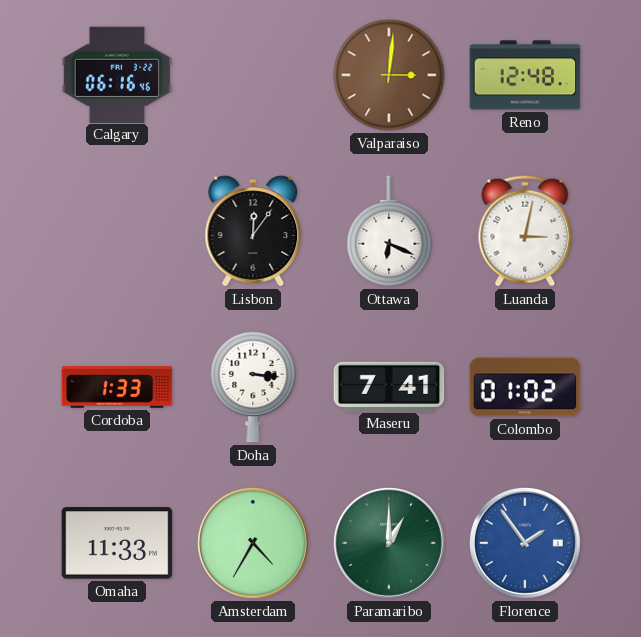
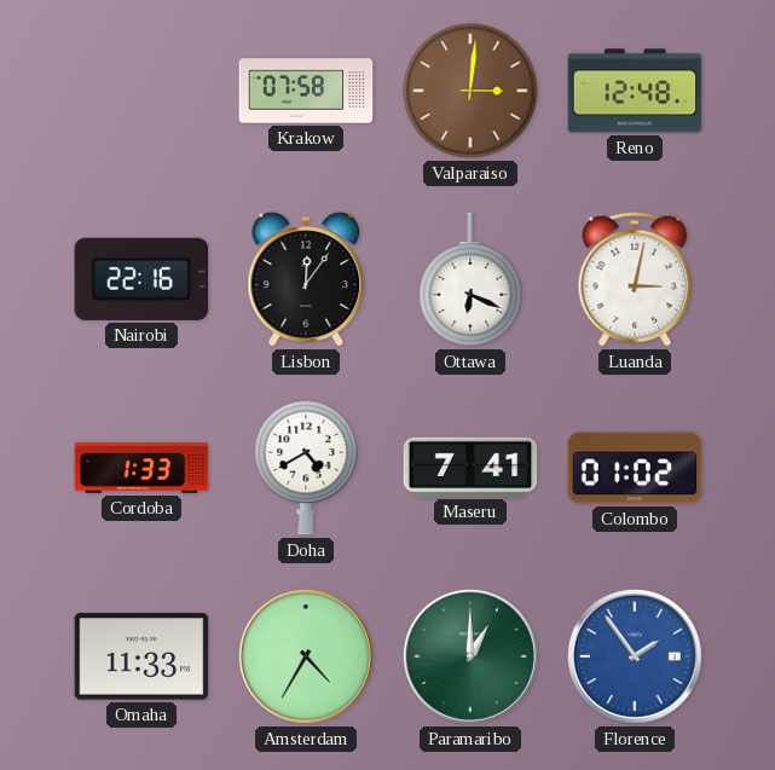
Calgary: 06:16 -> none (117, 74)
Krakow: none -> 07:58 (306, 91)
Nairobi: none -> 22:16 (141, 279)
Doha: 3:16 -> 4:40 (306, 468)
